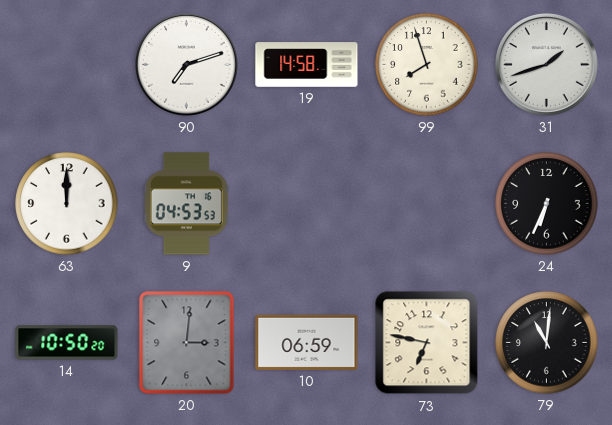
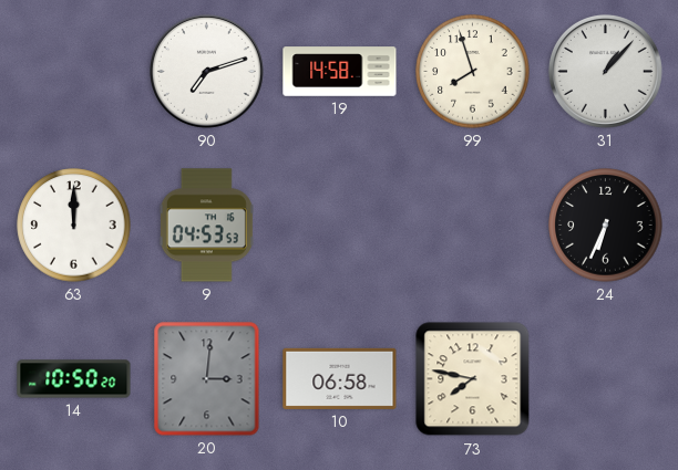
31: 1:42 -> 1:07 (605, 71)
10: 06:59 -> 06:58 (340, 378)
73: 6:47 -> 7:47 (473, 379)
79: 11:01 -> none (547, 343)
